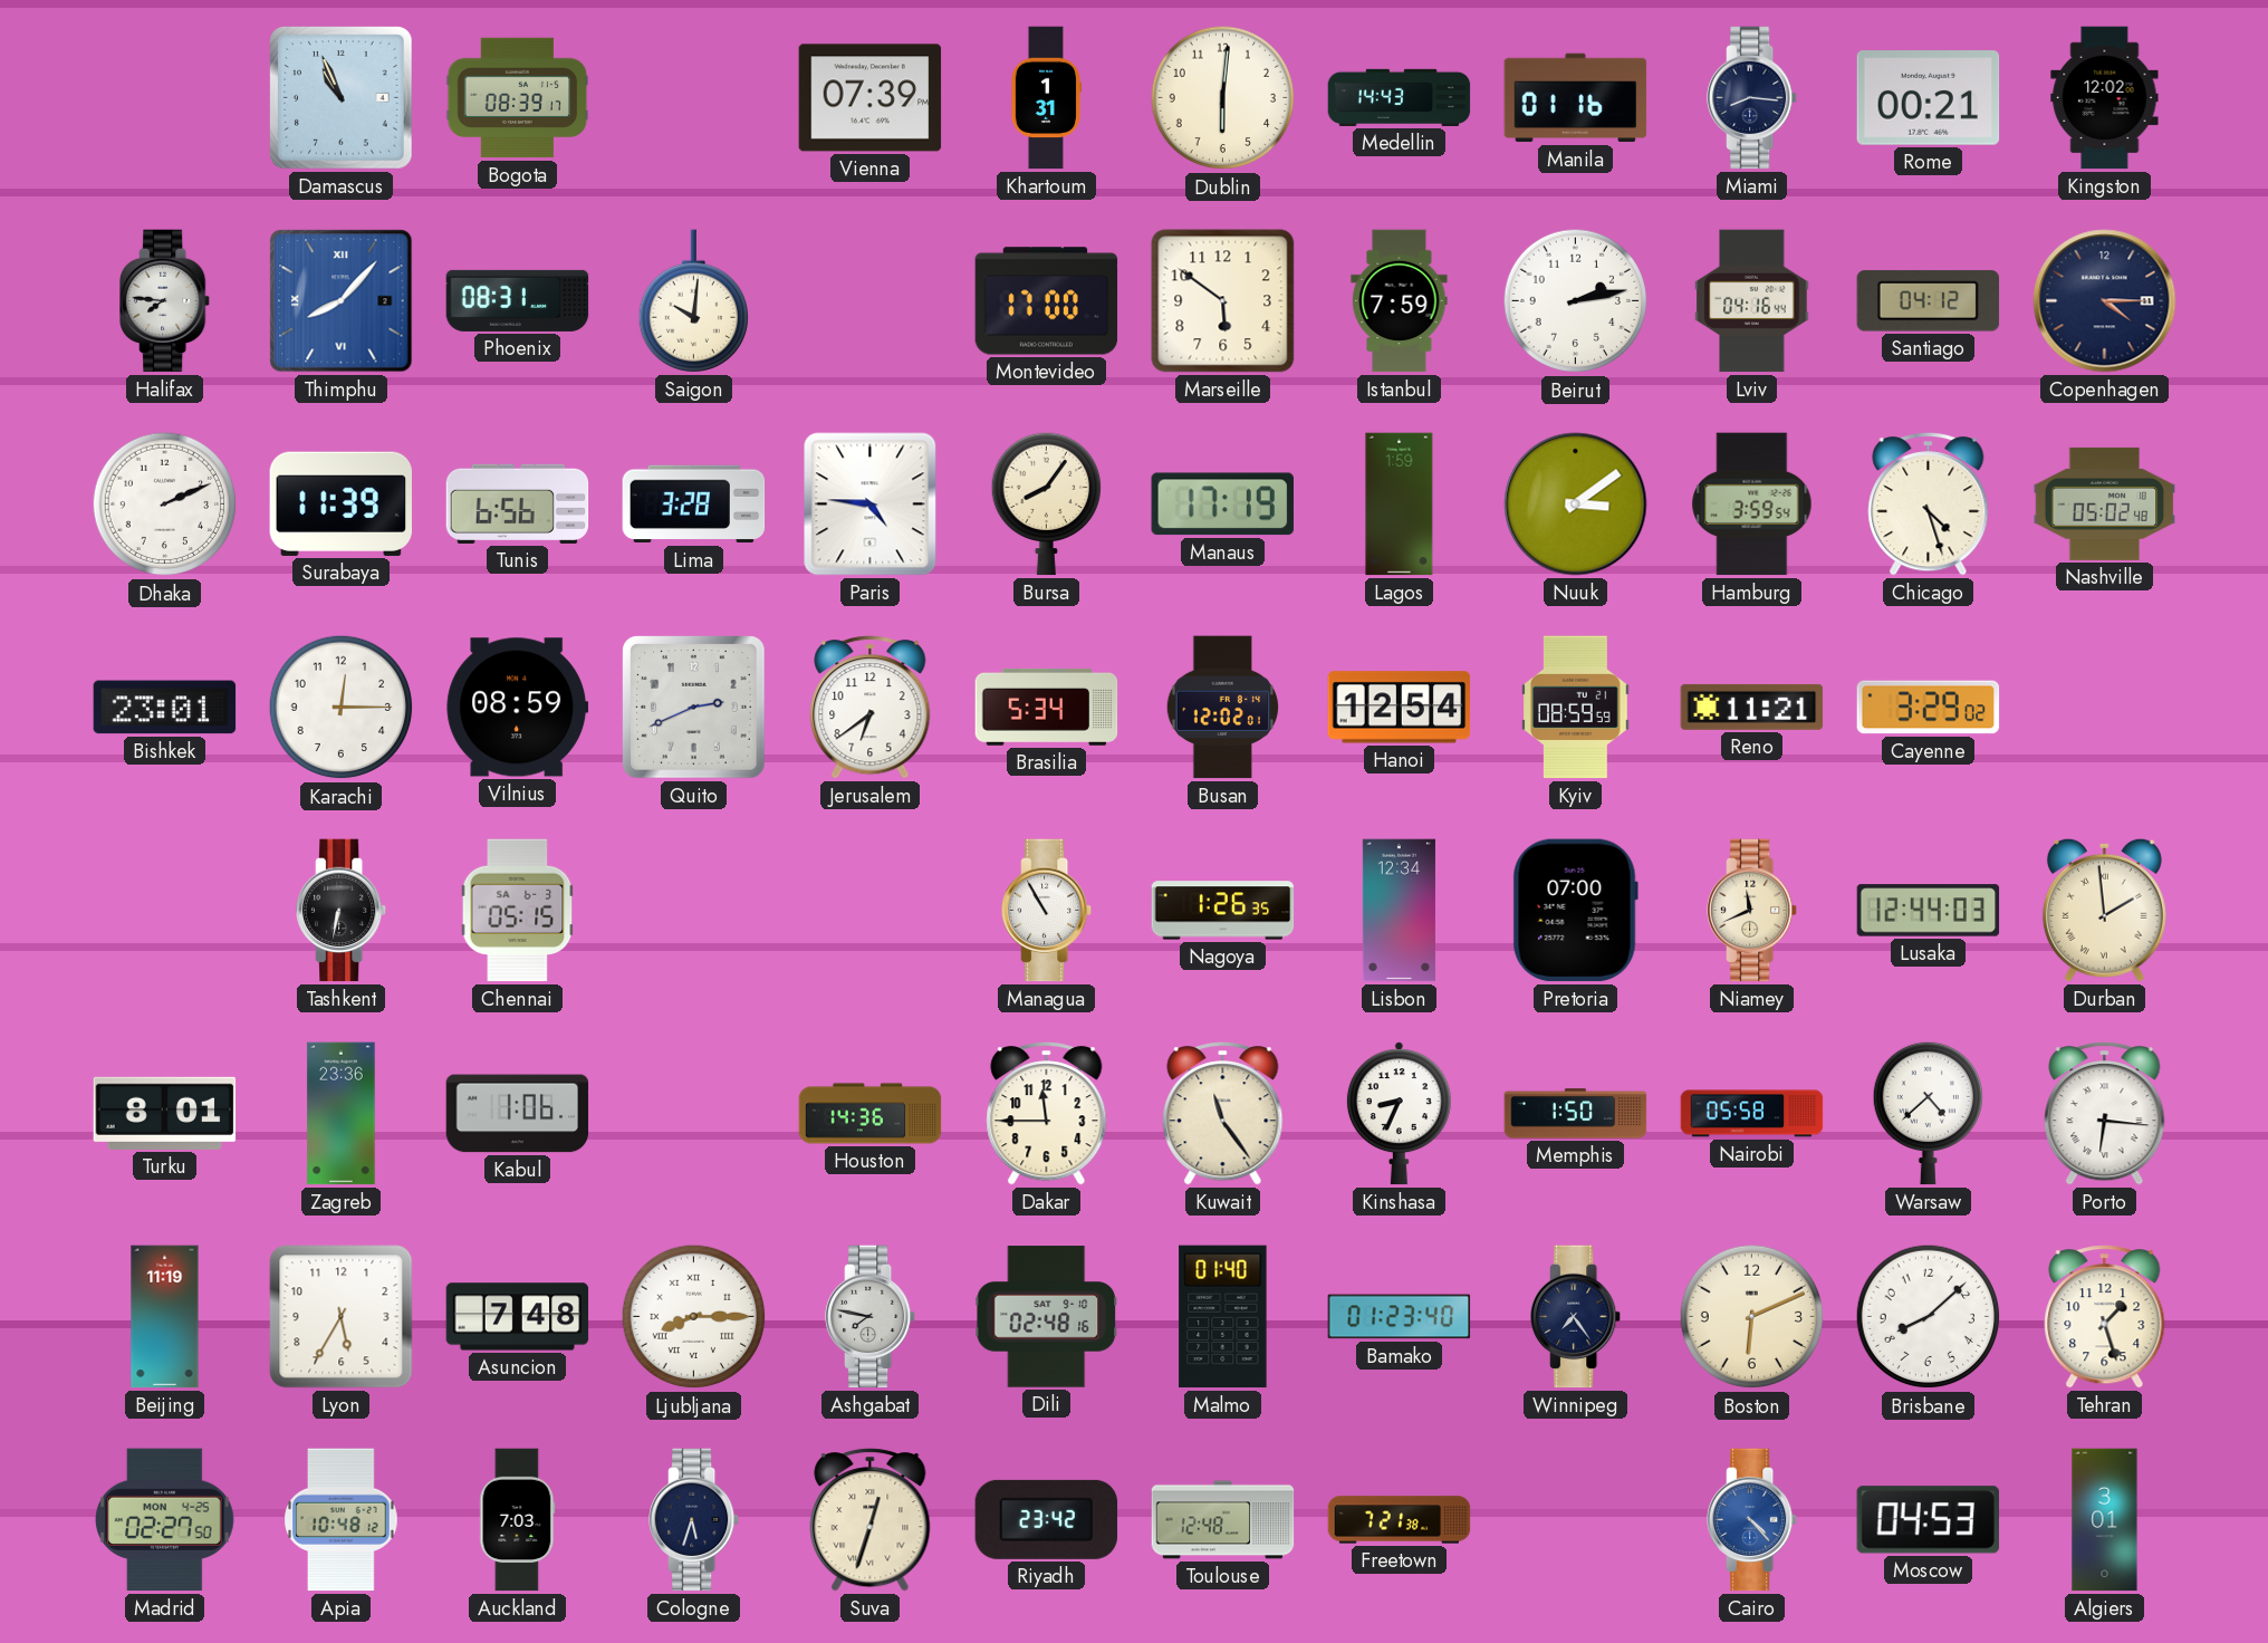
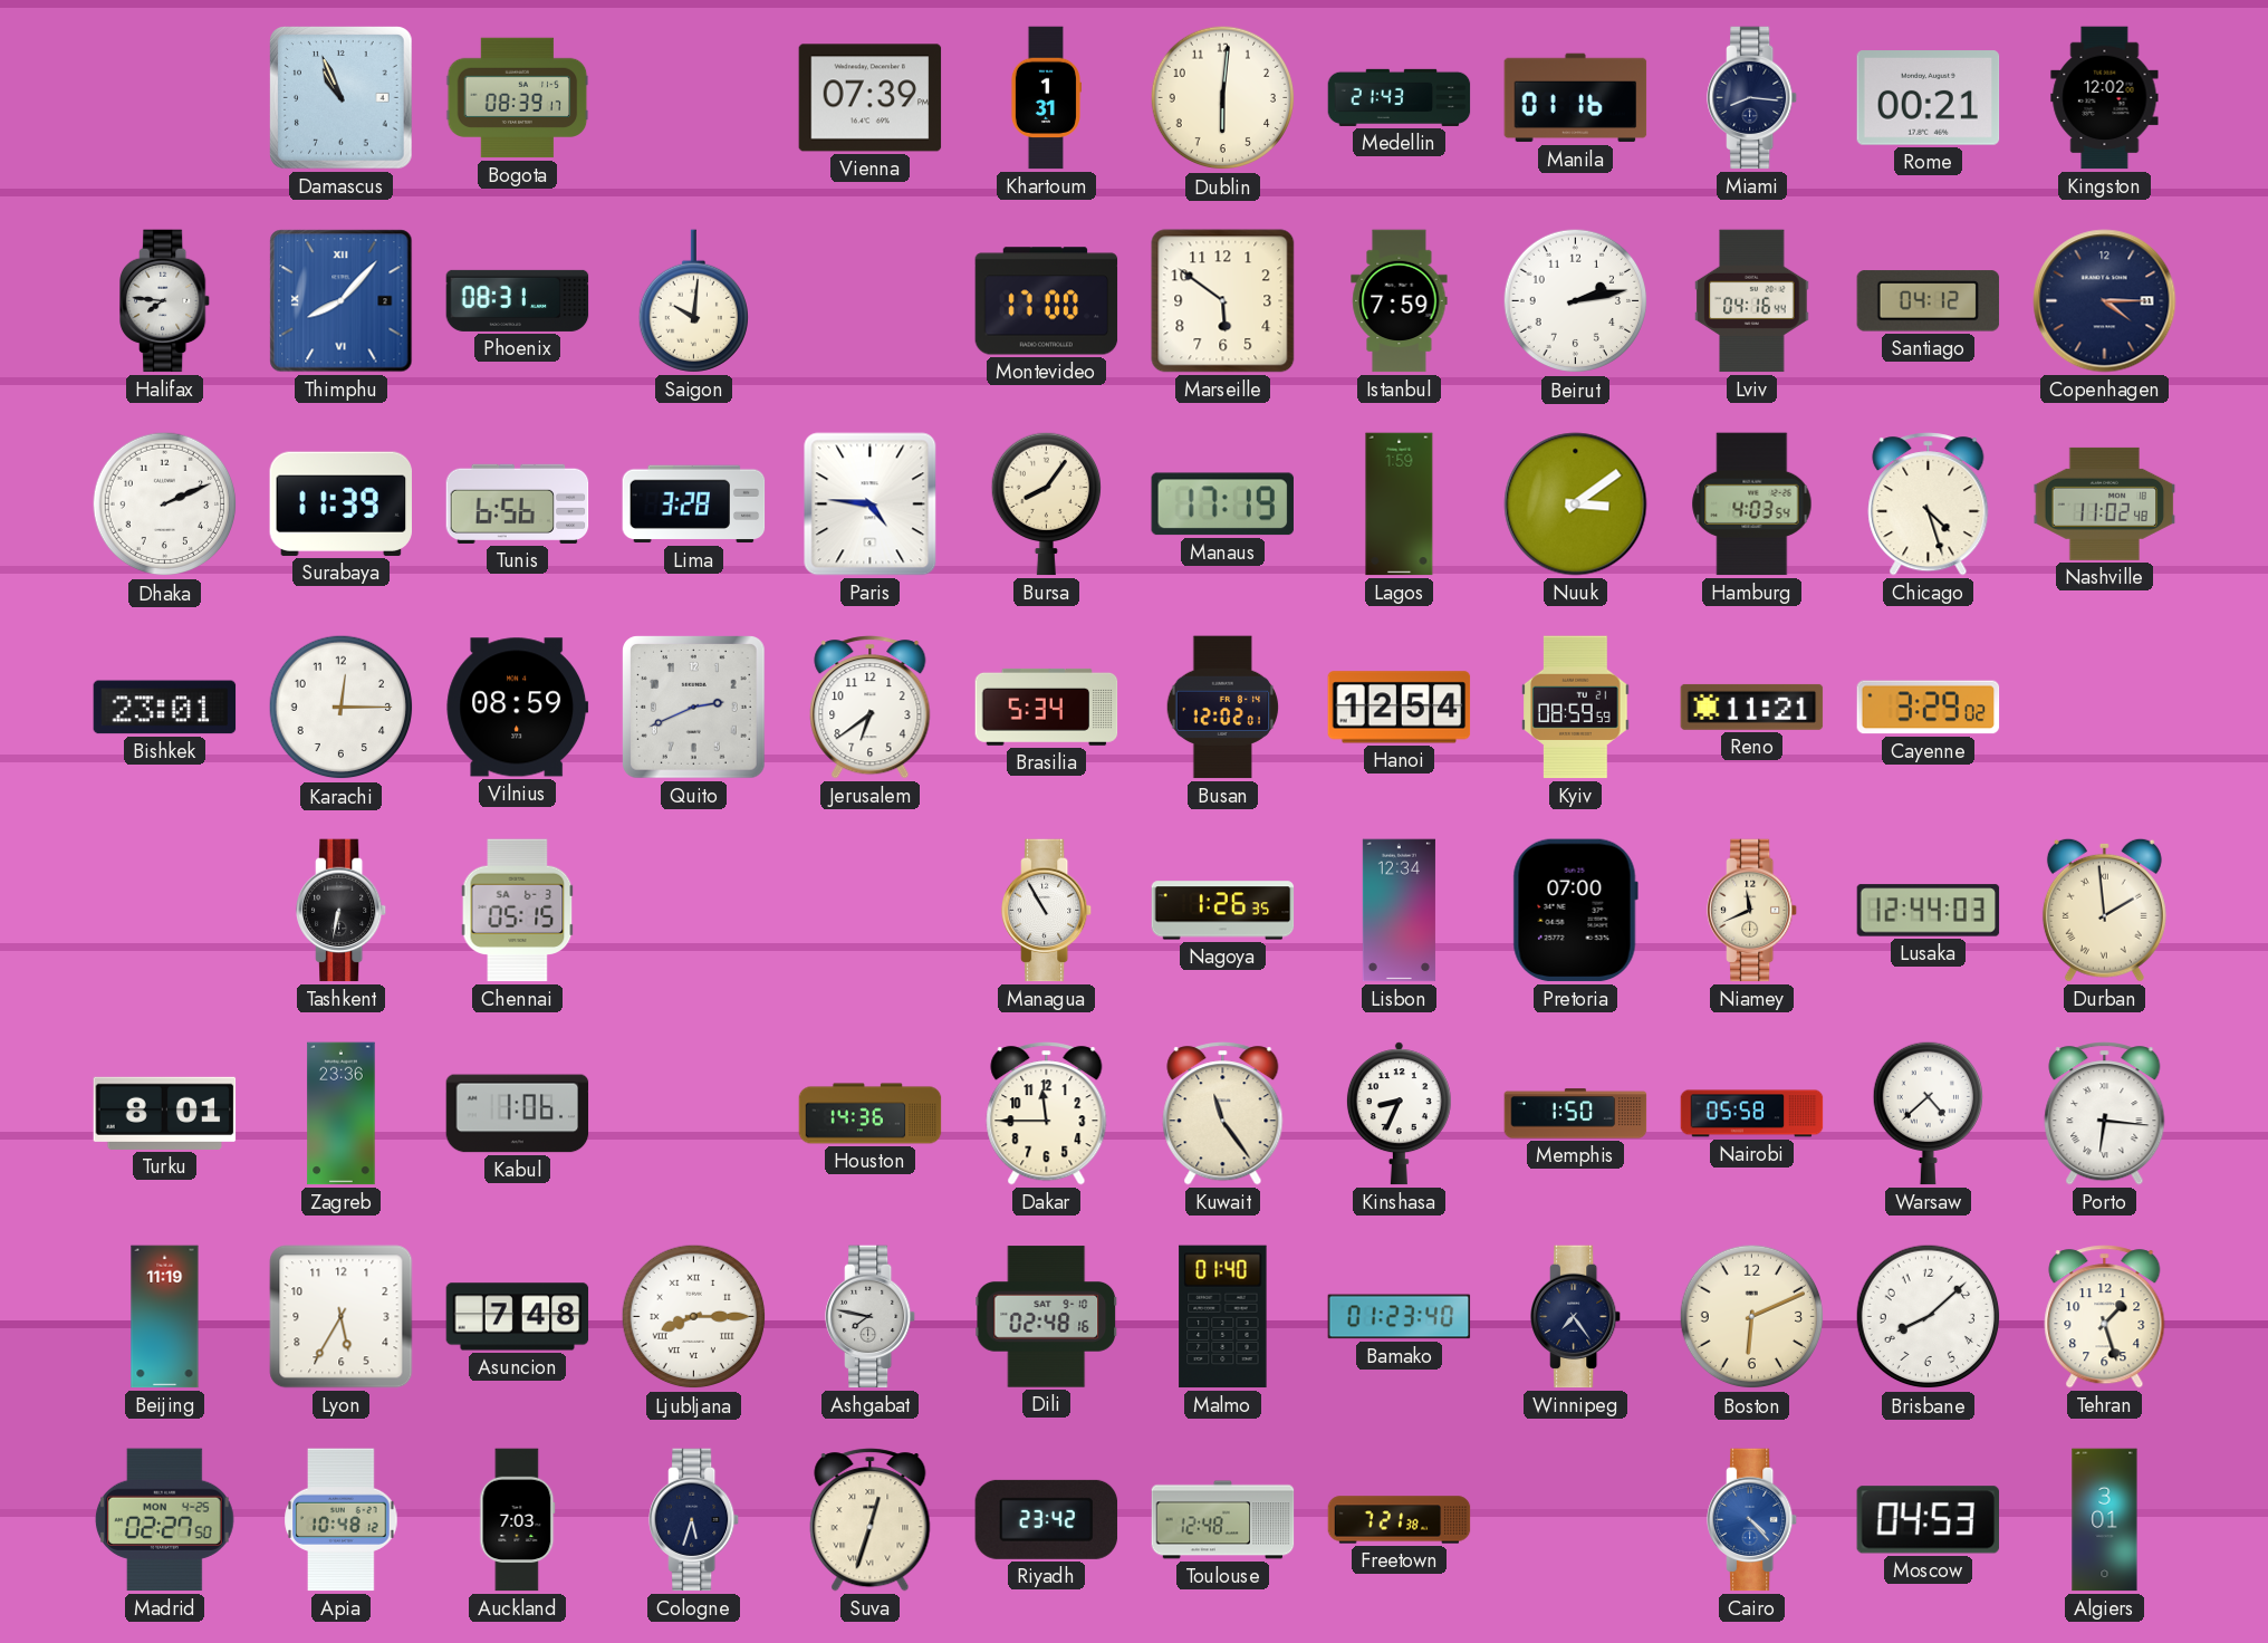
Medellin: 14:43 -> 21:43 (1400, 97)
Hamburg: 3:59 -> 4:03 (1752, 505)
Nashville: 05:02 -> 11:02 (2105, 503)
